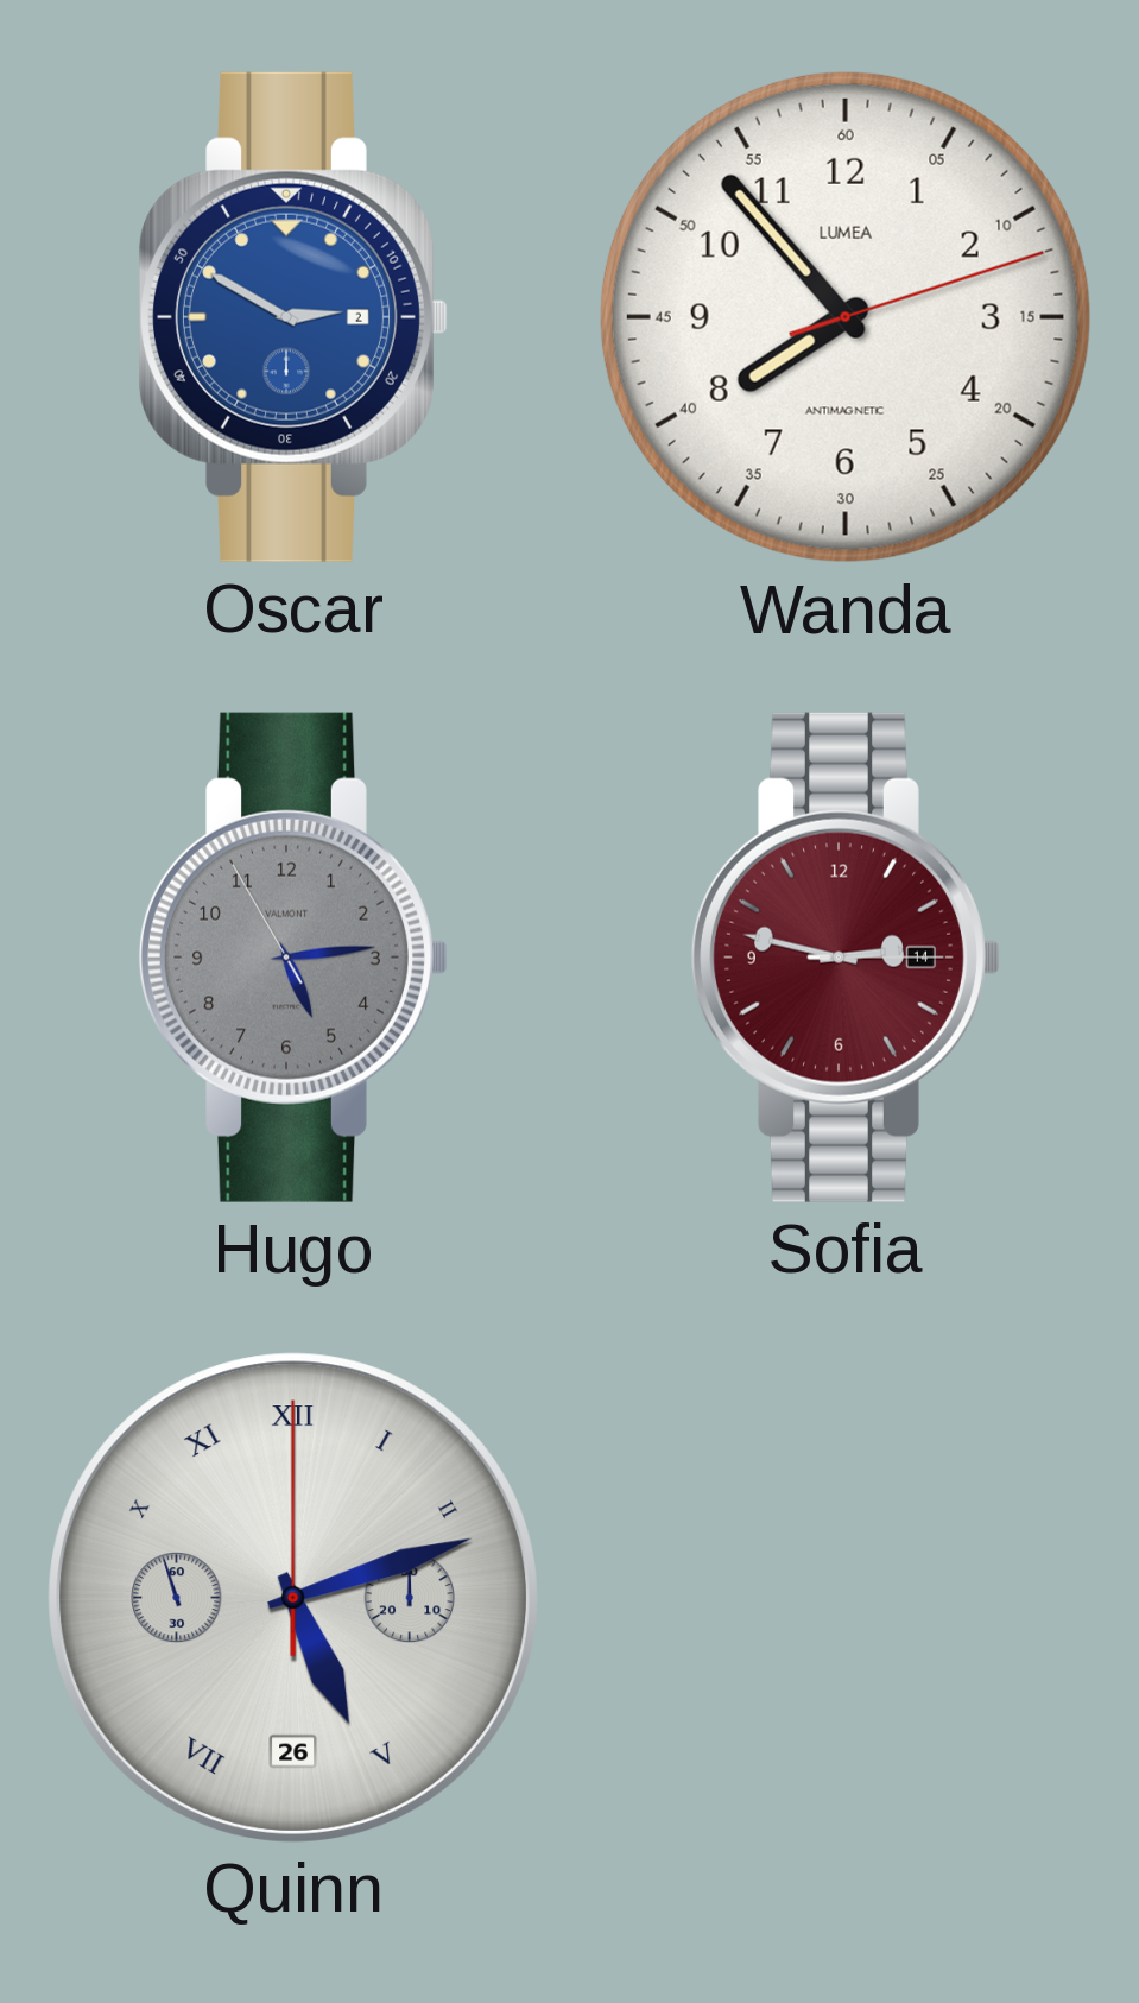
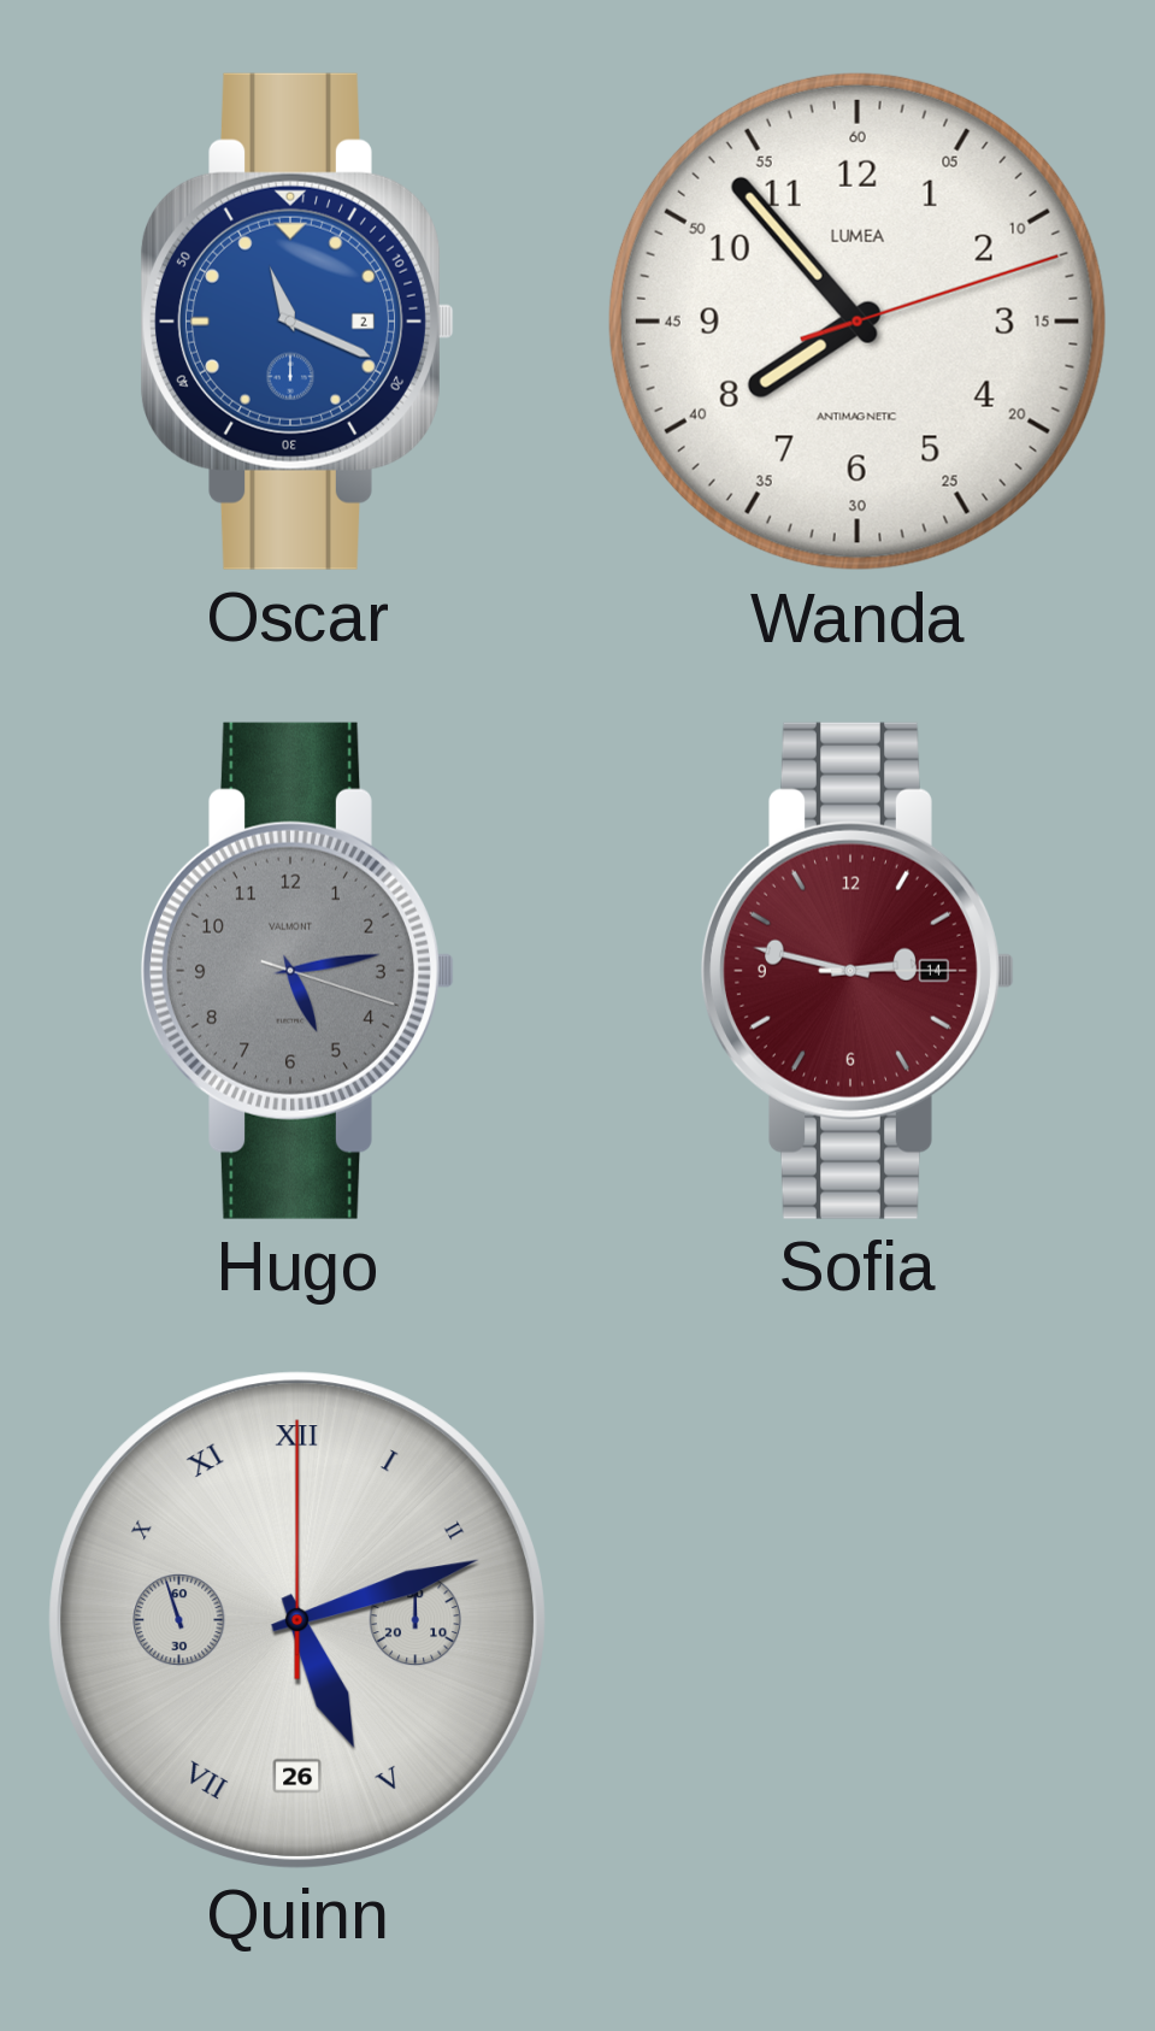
Oscar: 2:50 -> 11:19 (297, 322)
Hugo: 5:13:55 -> 5:13:18 (297, 971)
